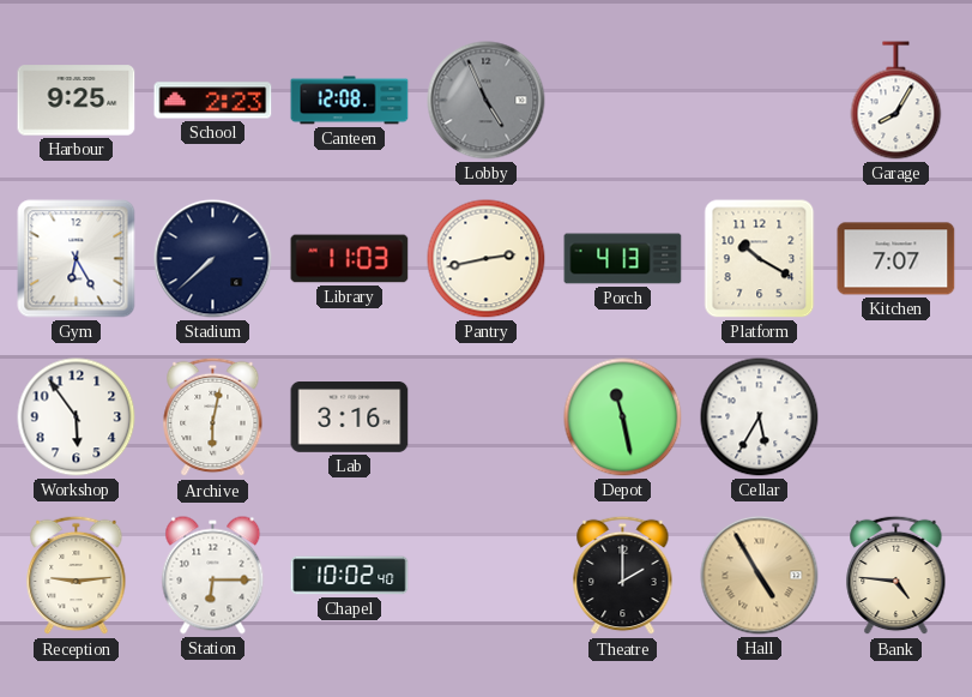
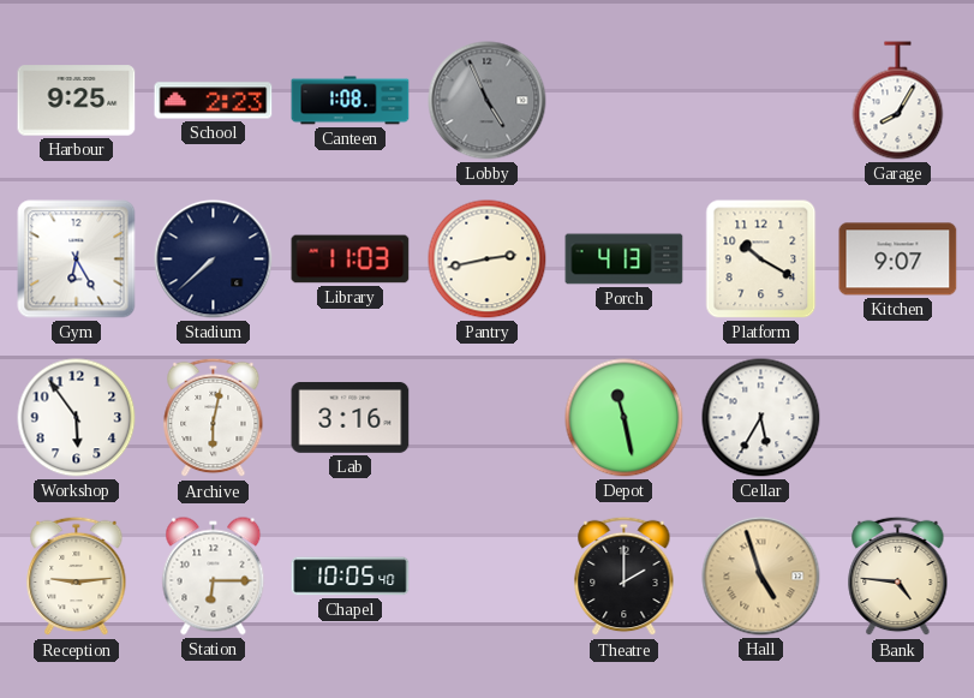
Canteen: 12:08 -> 1:08 (351, 101)
Kitchen: 7:07 -> 9:07 (898, 259)
Chapel: 10:02 -> 10:05 (351, 577)
Hall: 4:55 -> 4:57 (761, 577)
